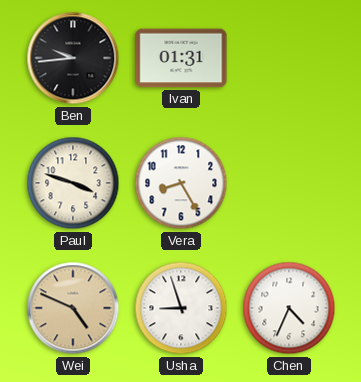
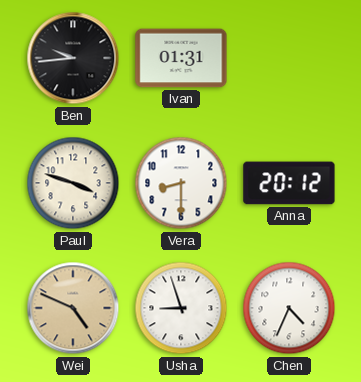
Vera: 8:25 -> 8:30 (181, 183)
Anna: none -> 20:12 (289, 183)
